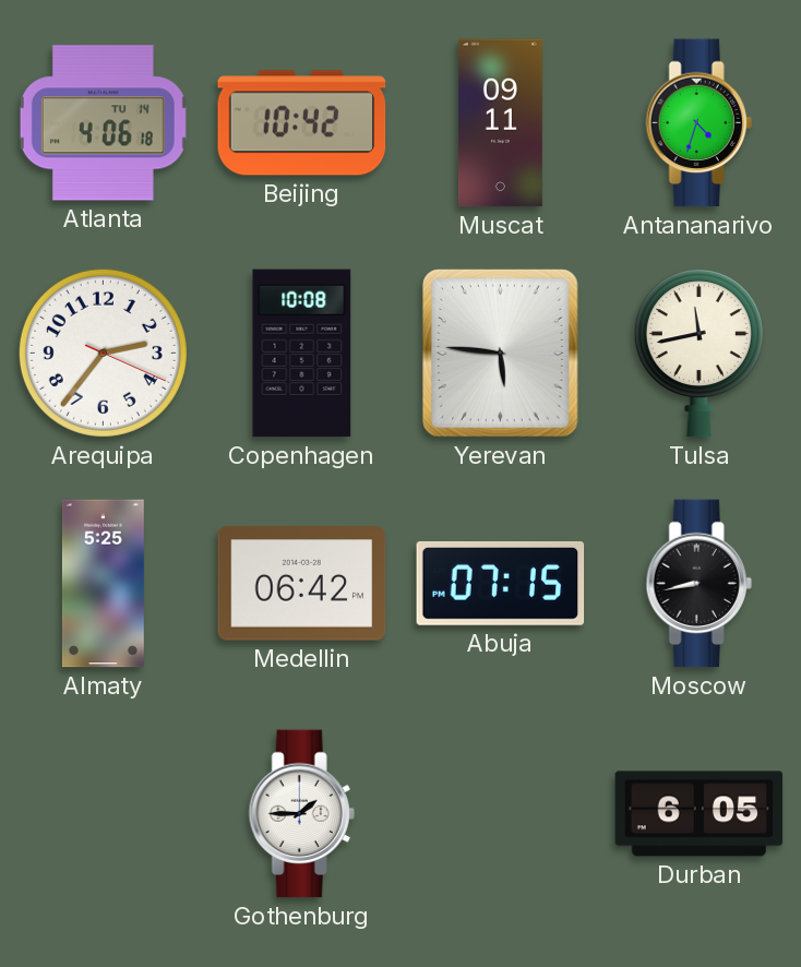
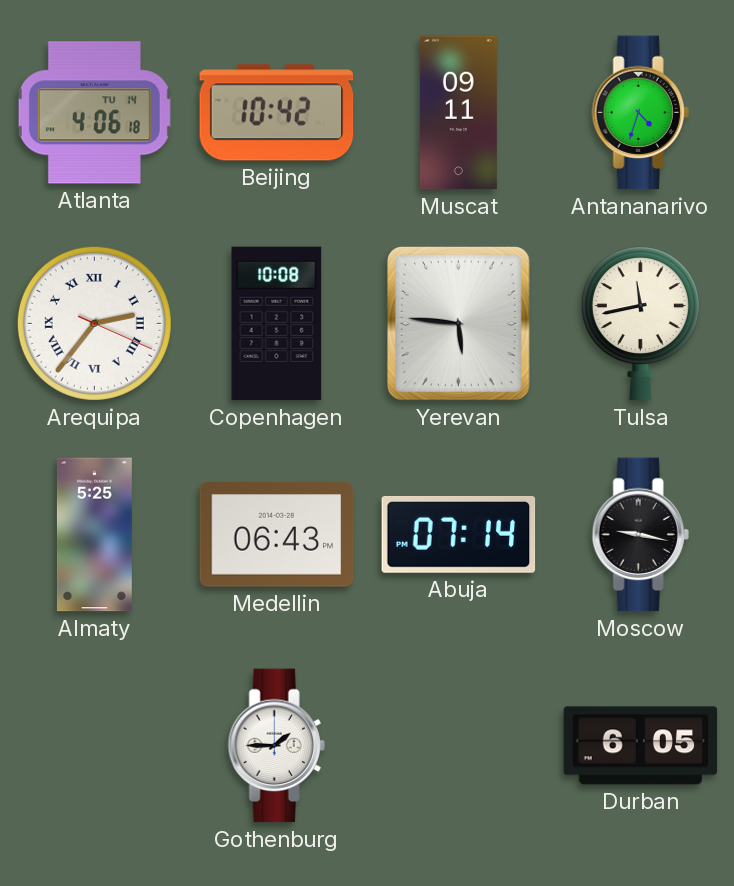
Arequipa numerals: Arabic -> Roman (94, 323)
Medellin: 06:42 -> 06:43 (277, 535)
Abuja: 07:15 -> 07:14 (459, 534)
Moscow: 8:43 -> 9:17 (640, 535)
